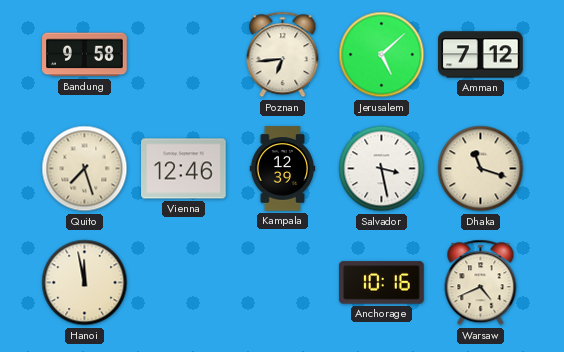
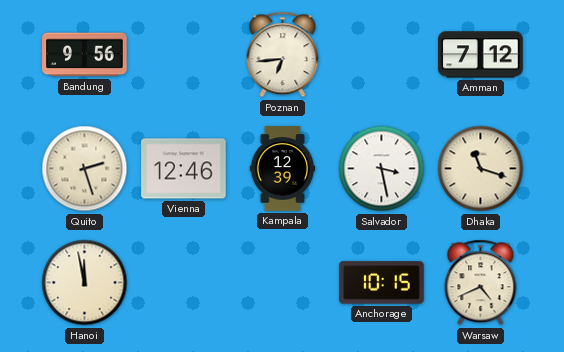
Bandung: 9:58 -> 9:56 (85, 55)
Jerusalem: 5:08 -> none (382, 55)
Quito: 7:27 -> 2:27 (85, 169)
Anchorage: 10:16 -> 10:15 (382, 283)
